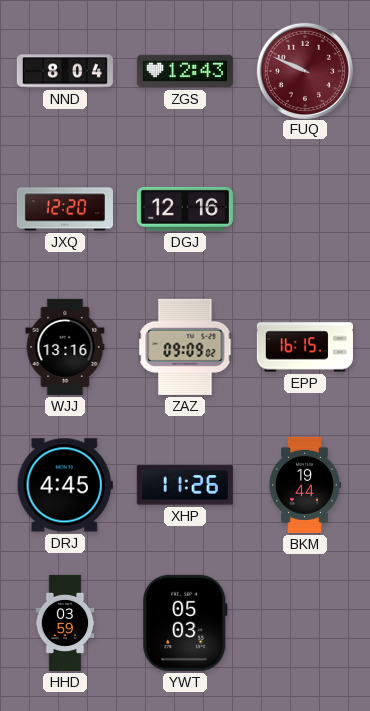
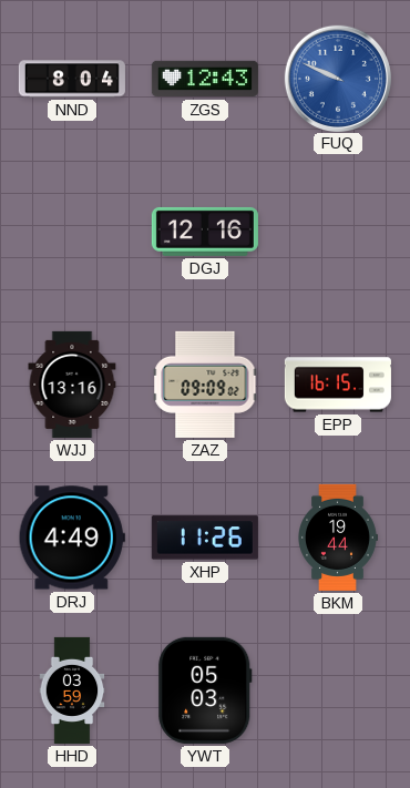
FUQ dial: burgundy -> blue (337, 78)
JXQ: 12:20 -> none (65, 209)
DRJ: 4:45 -> 4:49 (72, 538)
